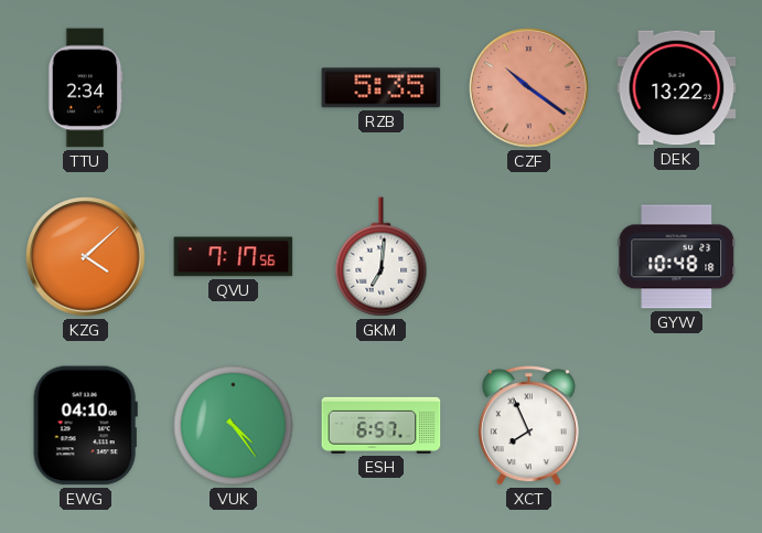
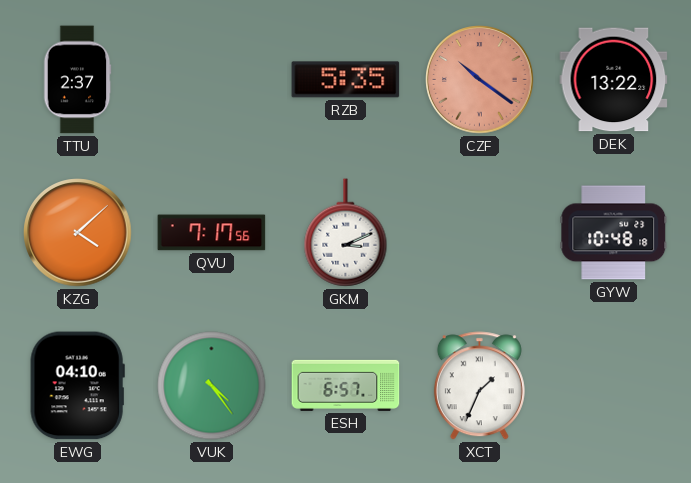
TTU: 2:34 -> 2:37 (77, 80)
GKM: 7:01 -> 3:11 (346, 233)
XCT: 7:56 -> 1:34 (479, 386)
